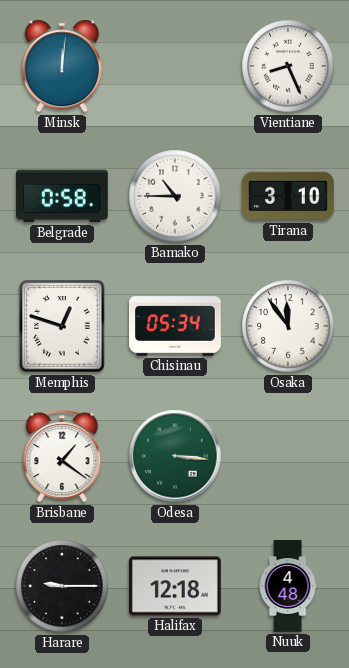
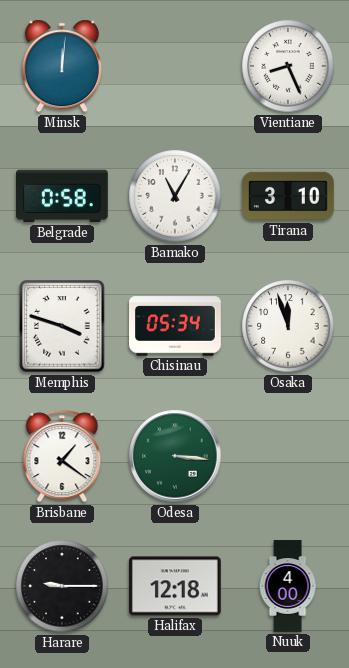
Bamako: 10:45 -> 11:05 (175, 196)
Memphis: 12:48 -> 3:48 (62, 326)
Osaka: 11:54 -> 11:57 (288, 326)
Nuuk: 4:48 -> 4:00 (288, 586)
